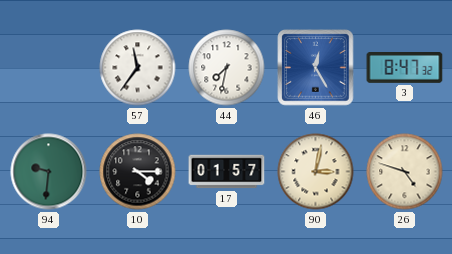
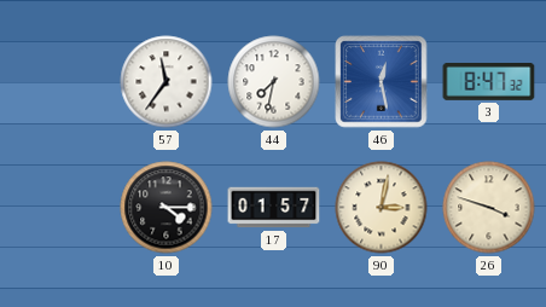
46: 12:25 -> 12:28 (382, 82)
94: 9:31 -> none (49, 172)
26: 4:48 -> 3:48 (489, 208)
